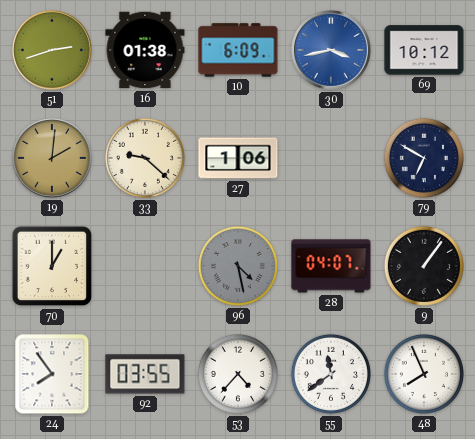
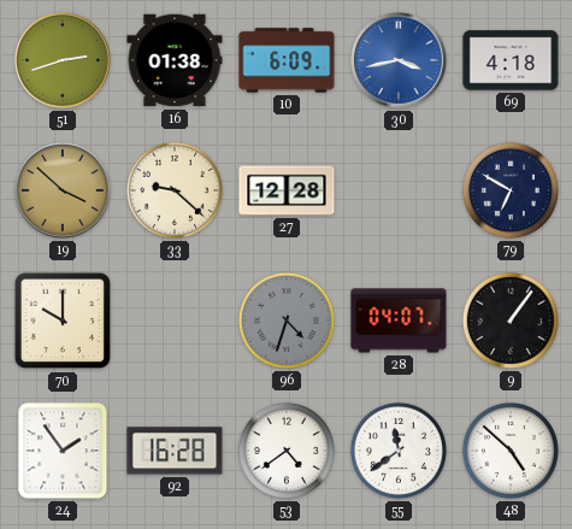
69: 10:12 -> 4:18 (511, 60)
19: 2:01 -> 3:52 (64, 192)
27: 1:06 -> 12:28 (287, 190)
70: 1:00 -> 10:00 (63, 321)
96: 4:28 -> 4:33 (287, 321)
24: 7:54 -> 1:54 (63, 451)
92: 03:55 -> 16:28 (175, 451)
53: 4:37 -> 4:39 (287, 451)
48: 7:56 -> 4:52 (511, 451)
